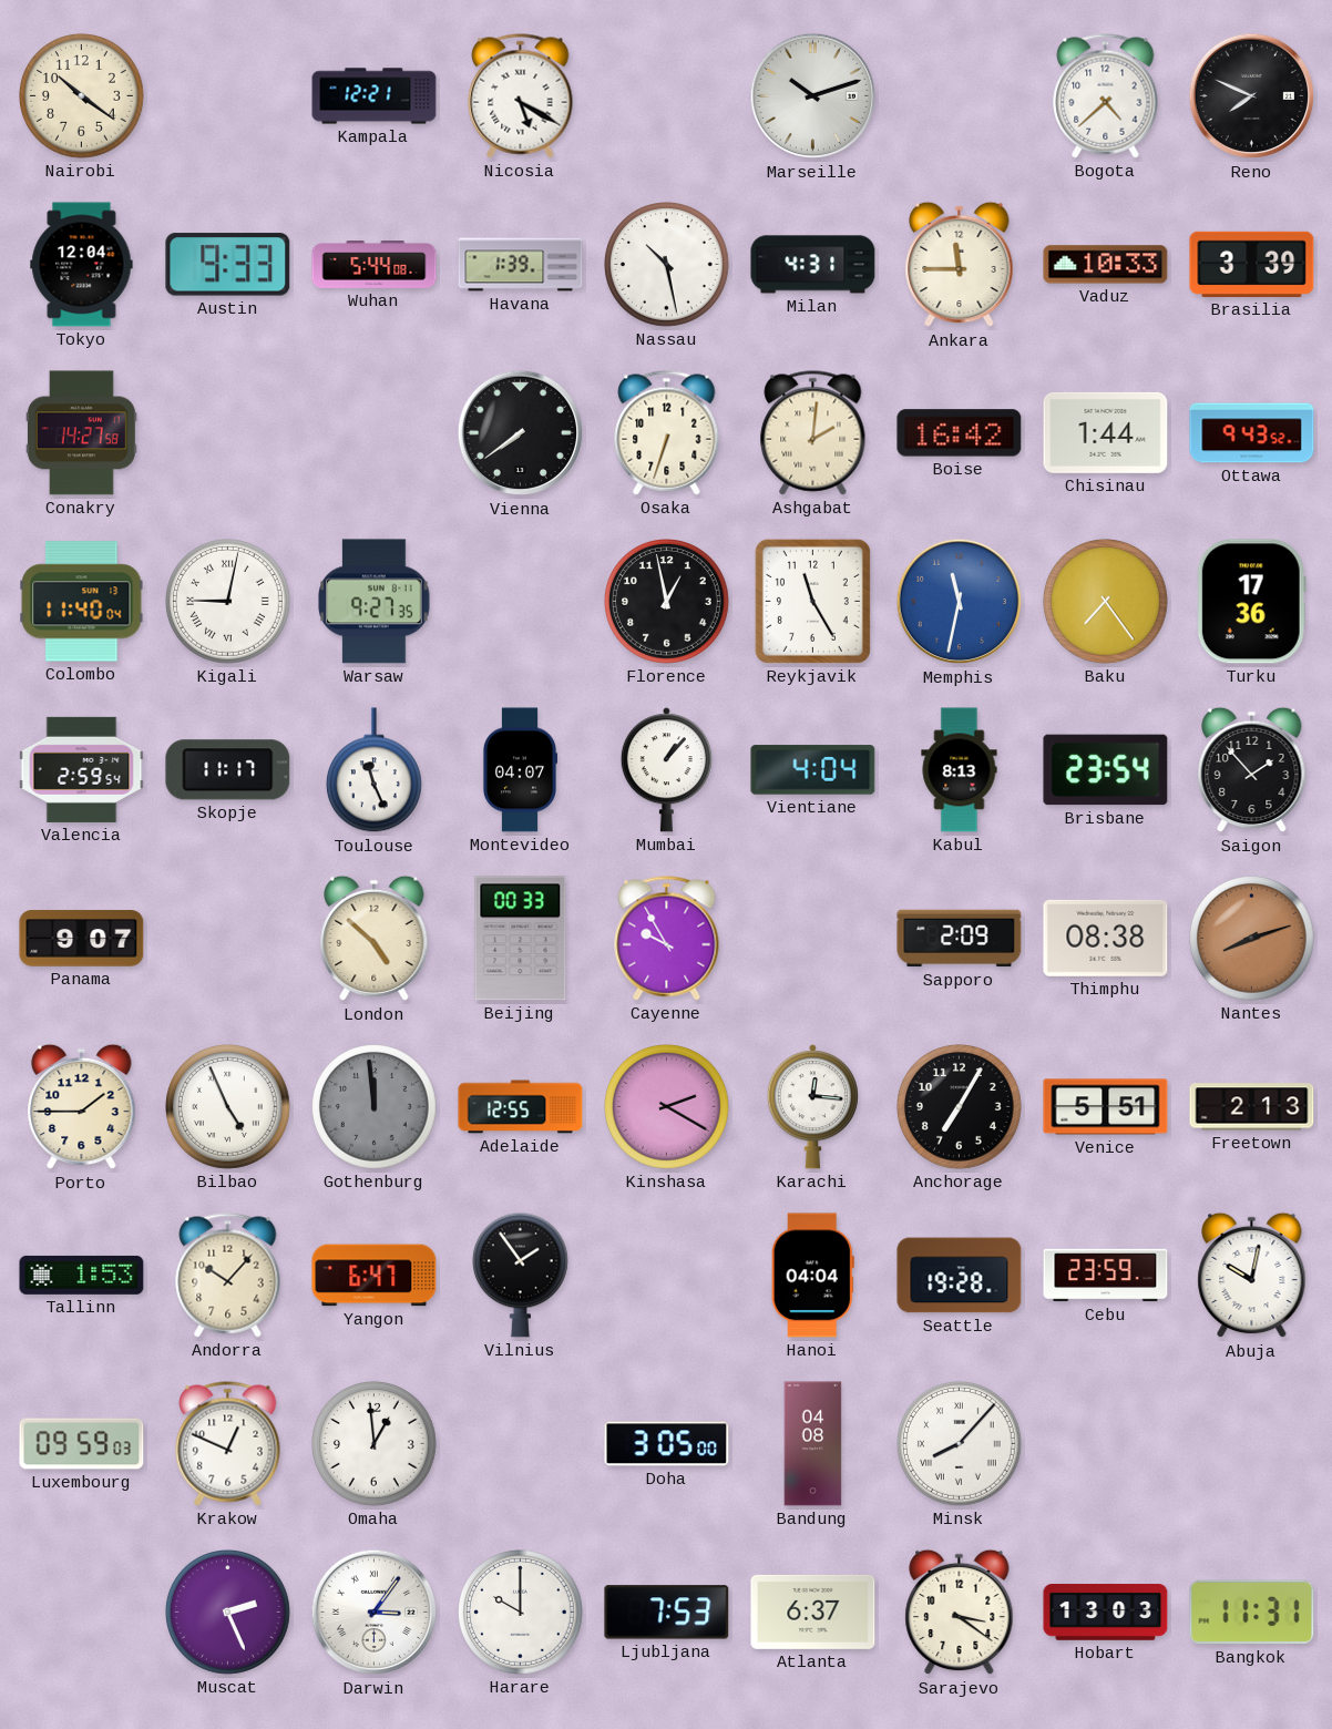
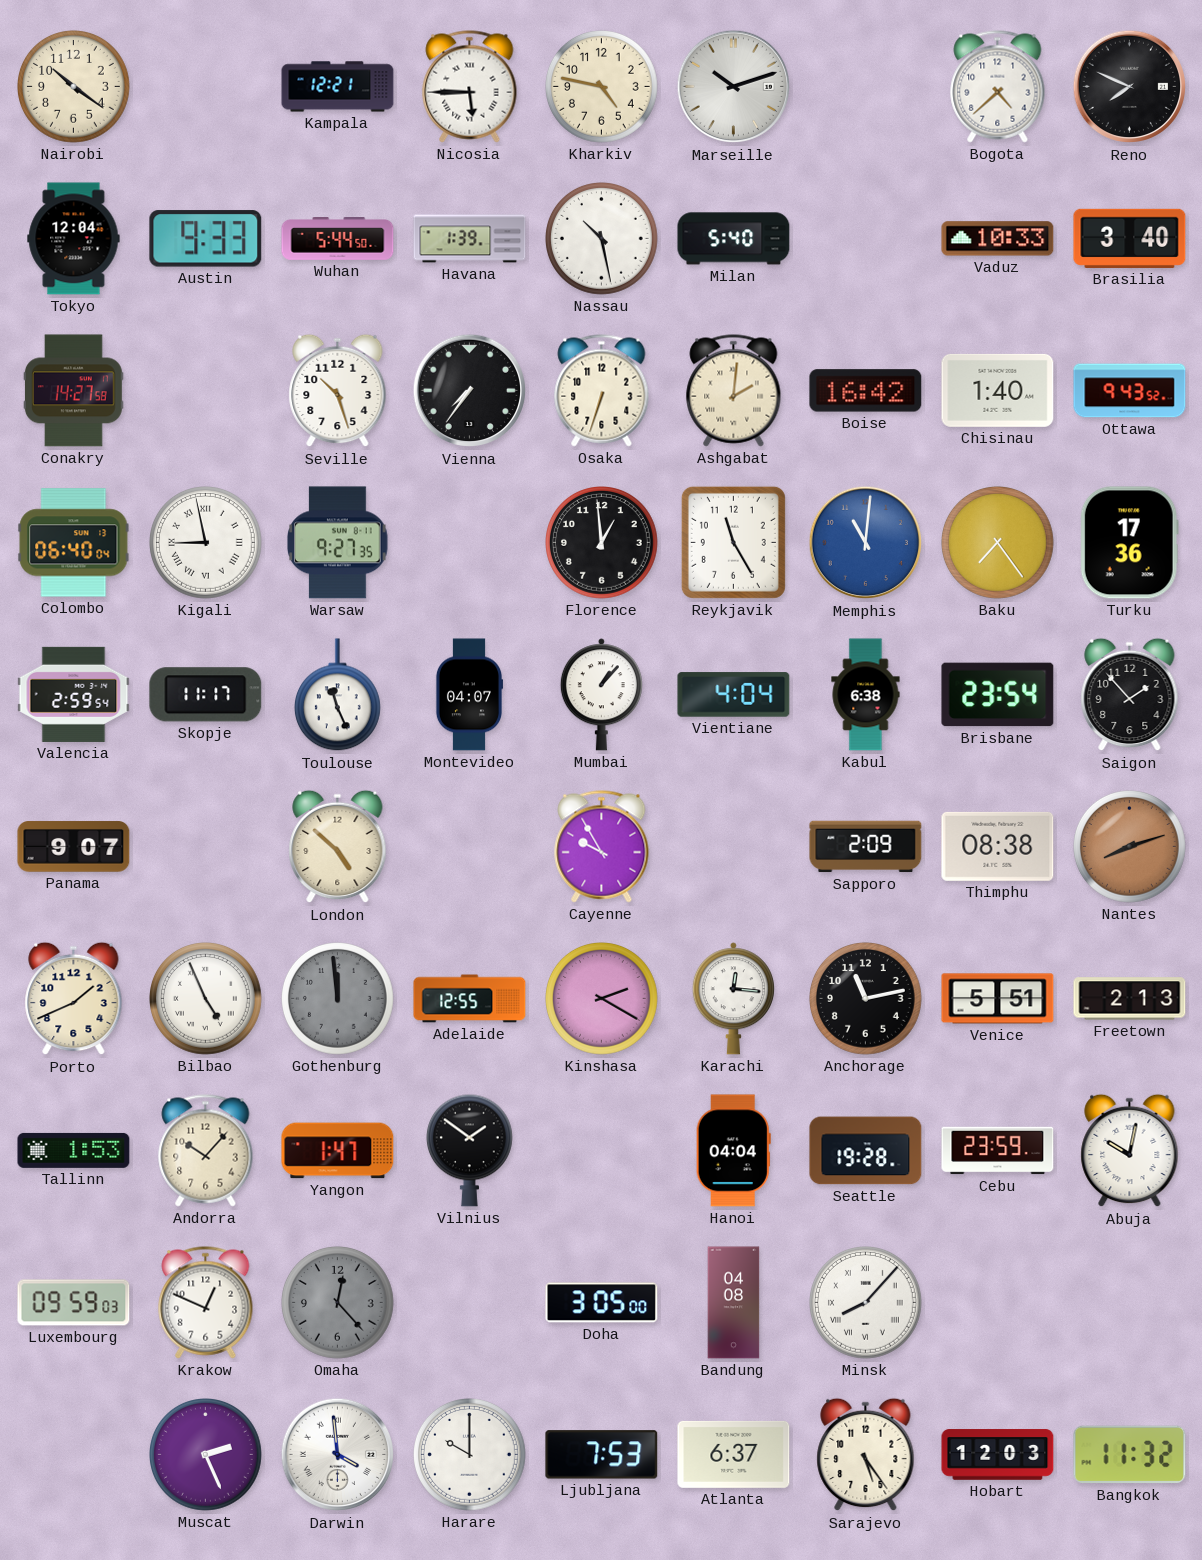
Nicosia: 5:20 -> 5:45 (470, 87)
Kharkiv: none -> 4:47 (602, 87)
Wuhan: 5:44:08 -> 5:44:50 (338, 239)
Milan: 4:31 -> 5:40 (734, 239)
Ankara: 11:45 -> none (960, 265)
Brasilia: 3:39 -> 3:40 (1130, 238)
Seville: none -> 10:27 (338, 391)
Vienna: 7:39 -> 7:36 (470, 391)
Chisinau: 1:44 -> 1:40 (998, 390)
Colombo: 11:40 -> 06:40 (74, 543)
Kigali: 9:02 -> 8:58 (206, 543)
Florence: 12:58 -> 12:59 (602, 543)
Memphis: 11:32 -> 11:01 (866, 543)
Kabul: 8:13 -> 6:38 (866, 695)
Beijing: 00:33 -> none (521, 939)
Porto: 1:45 -> 1:41 (74, 999)
Anchorage: 7:05 -> 11:13 (866, 999)
Yangon: 6:47 -> 1:47 (338, 1151)
Vilnius: 1:54 -> 1:51 (469, 1150)
Omaha: 12:59 -> 12:23 (338, 1303)
Omaha dial: white -> grey (338, 1303)
Darwin: 3:06 -> 3:59 (338, 1455)
Sarajevo: 3:21 -> 5:24 (866, 1455)
Hobart: 13:03 -> 12:03 (998, 1455)
Bangkok: 11:31 -> 11:32 (1130, 1455)
